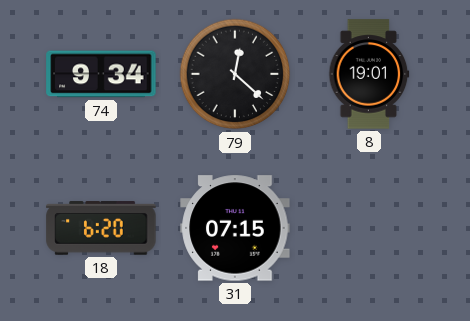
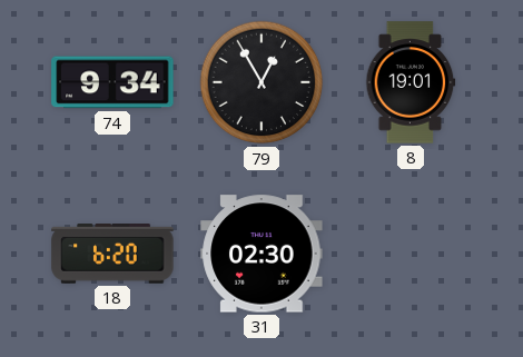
79: 12:22 -> 12:55 (261, 82)
31: 07:15 -> 02:30 (261, 254)
